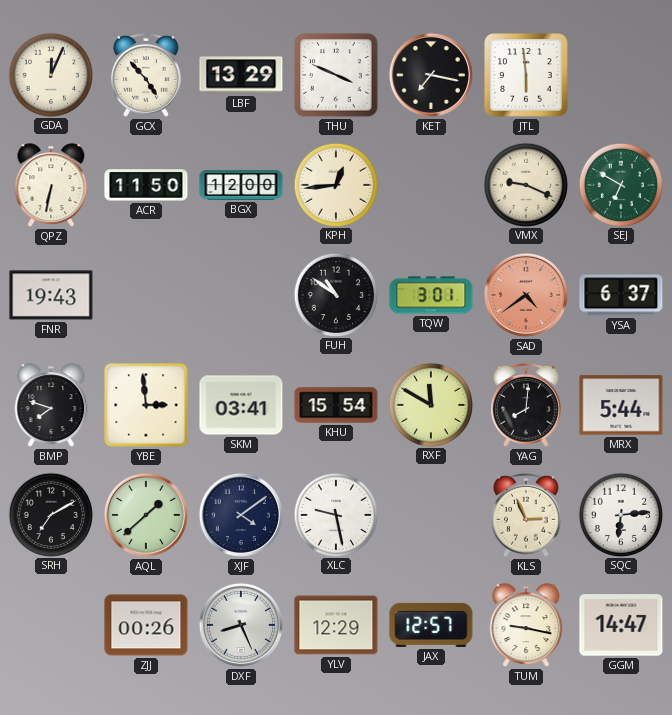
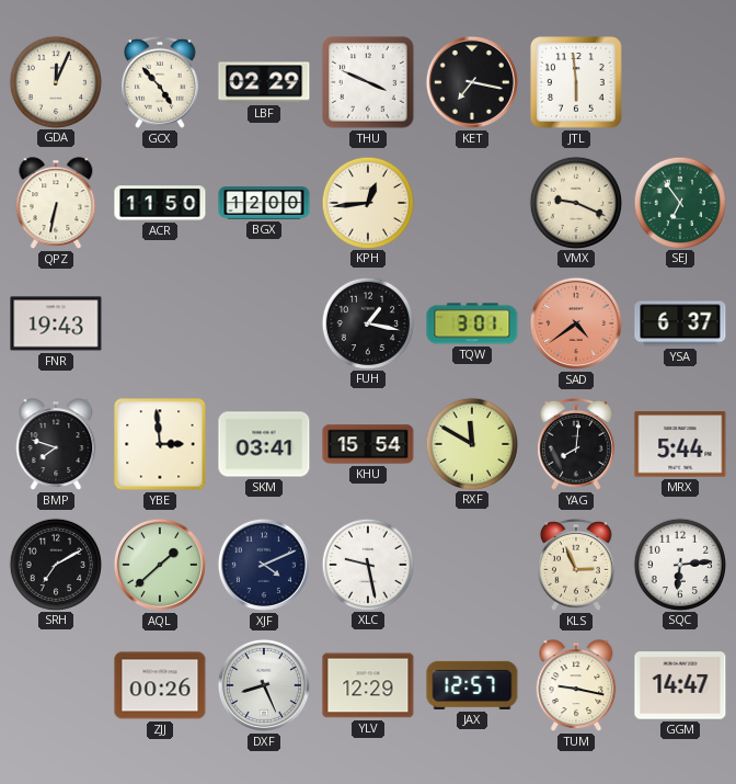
LBF: 13:29 -> 02:29 (264, 82)
SEJ: 6:50 -> 6:54 (679, 202)
FUH: 10:51 -> 1:17 (367, 322)
XJF: 4:09 -> 4:11 (264, 565)
